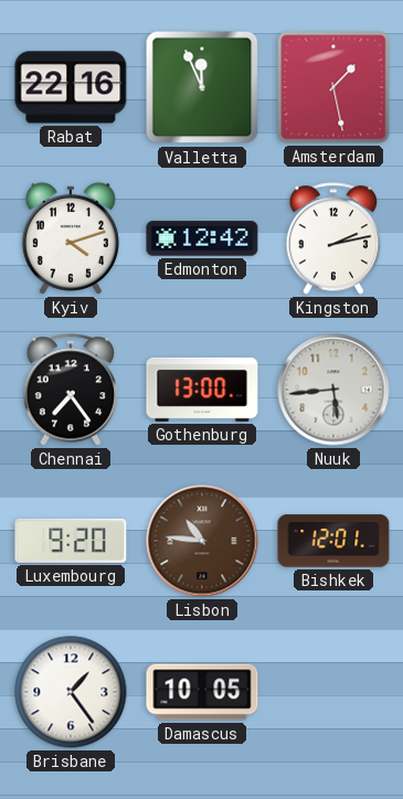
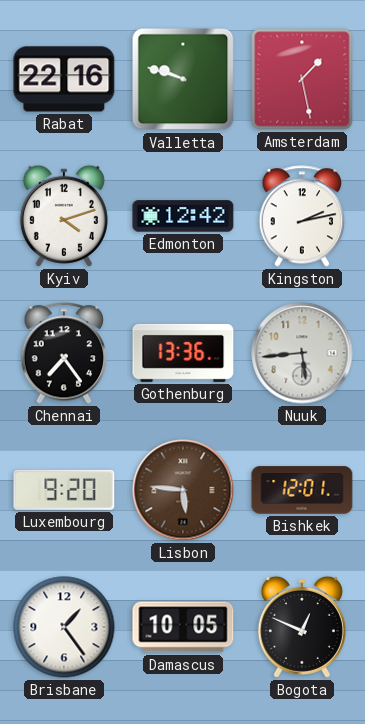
Valletta: 11:56 -> 9:48 (183, 79)
Gothenburg: 13:00 -> 13:36 (183, 353)
Lisbon: 10:46 -> 5:46 (183, 490)
Bogota: none -> 12:49 (302, 627)
